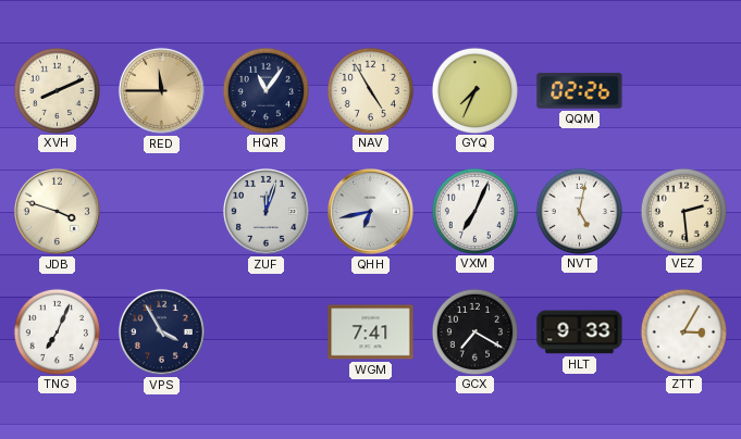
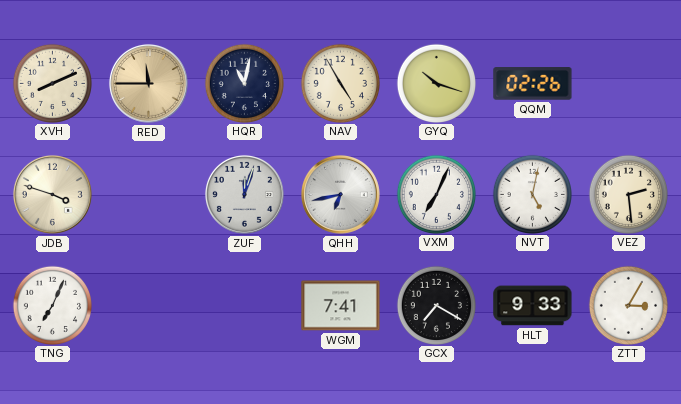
HQR: 11:06 -> 11:02 (244, 83)
GYQ: 7:34 -> 10:18 (436, 83)
VPS: 3:55 -> none (161, 331)
